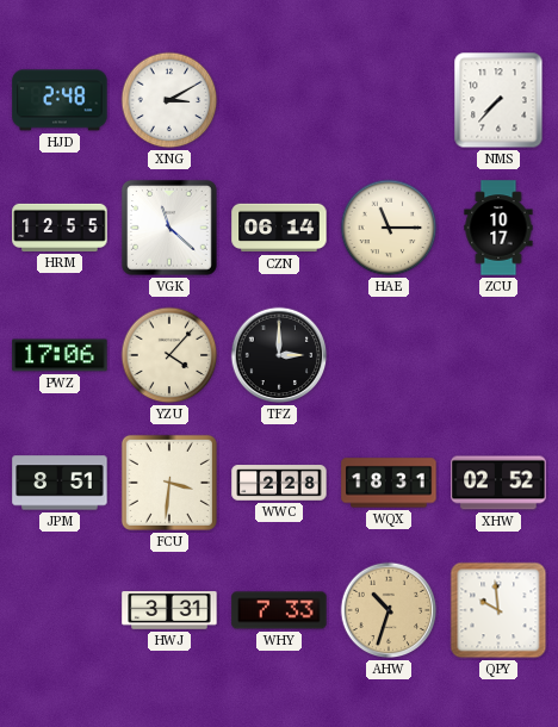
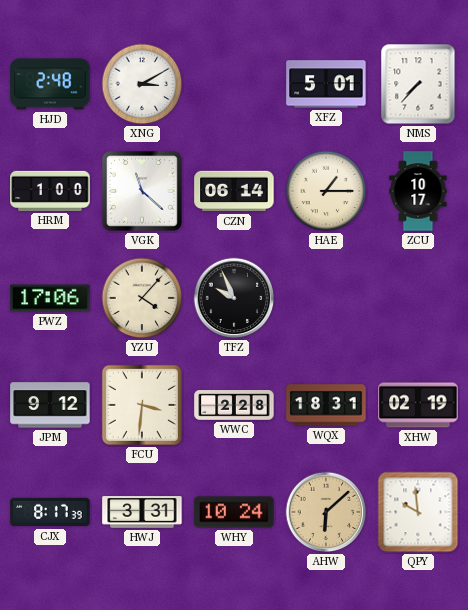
XFZ: none -> 5:01 (326, 84)
HRM: 12:55 -> 1:00 (50, 191)
HAE: 11:15 -> 1:15 (326, 191)
TFZ: 3:00 -> 9:56 (234, 298)
JPM: 8:51 -> 9:12 (50, 405)
XHW: 02:52 -> 02:19 (418, 405)
CJX: none -> 8:17 (50, 512)
WHY: 7:33 -> 10:24 (234, 512)
AHW: 10:33 -> 6:08 (326, 512)
